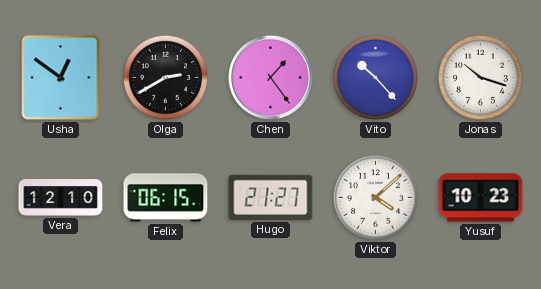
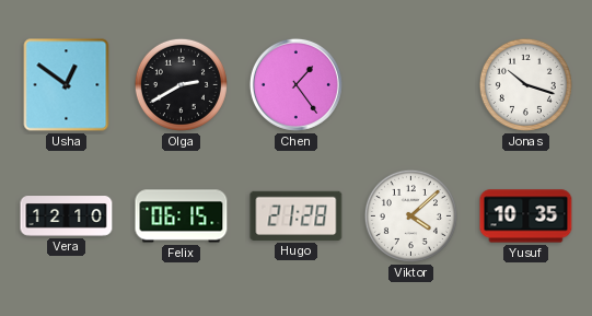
Vito: 10:23 -> none (375, 77)
Hugo: 21:27 -> 21:28 (297, 215)
Yusuf: 10:23 -> 10:35 (526, 216)
